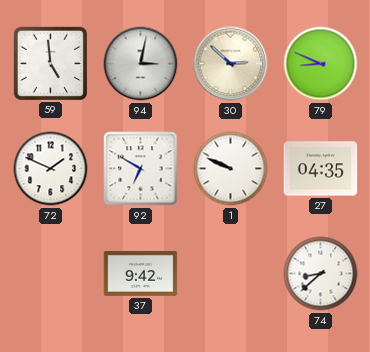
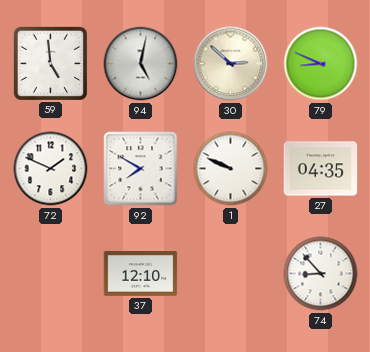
94: 3:02 -> 5:02 (141, 64)
92: 6:50 -> 7:50 (141, 169)
37: 9:42 -> 12:10 (141, 274)
74: 8:38 -> 8:53 (321, 274)
